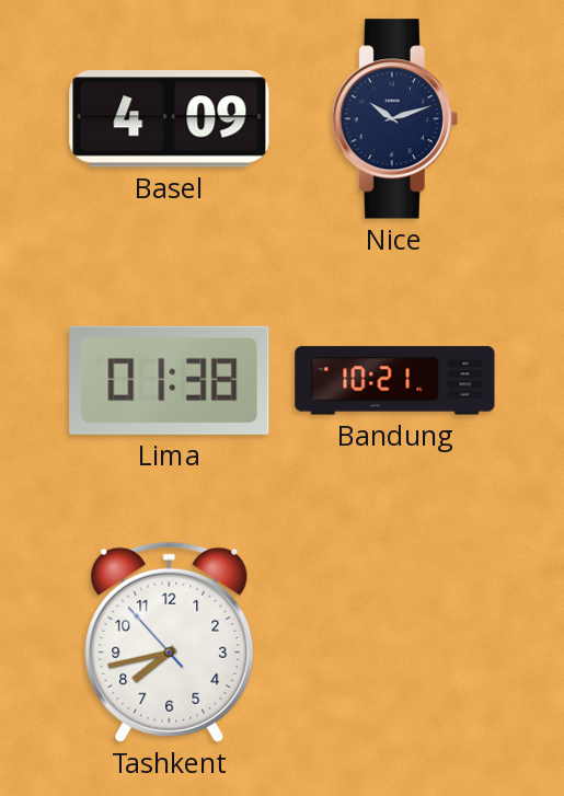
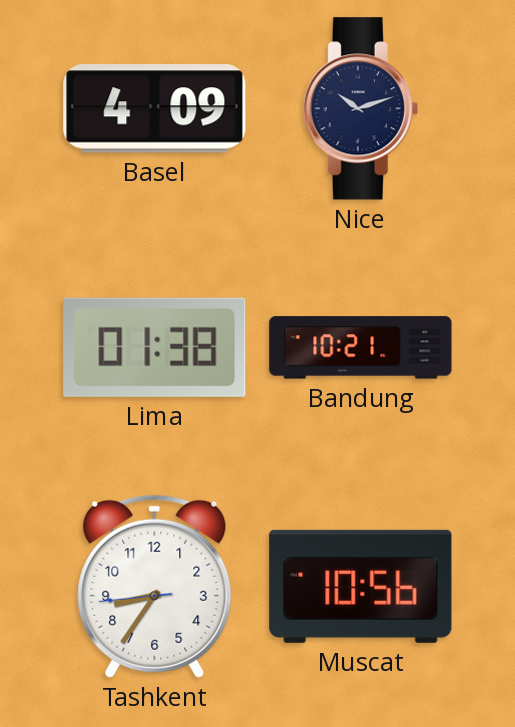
Tashkent: 7:42 -> 8:35 (155, 586)
Muscat: none -> 10:56 (361, 586)
